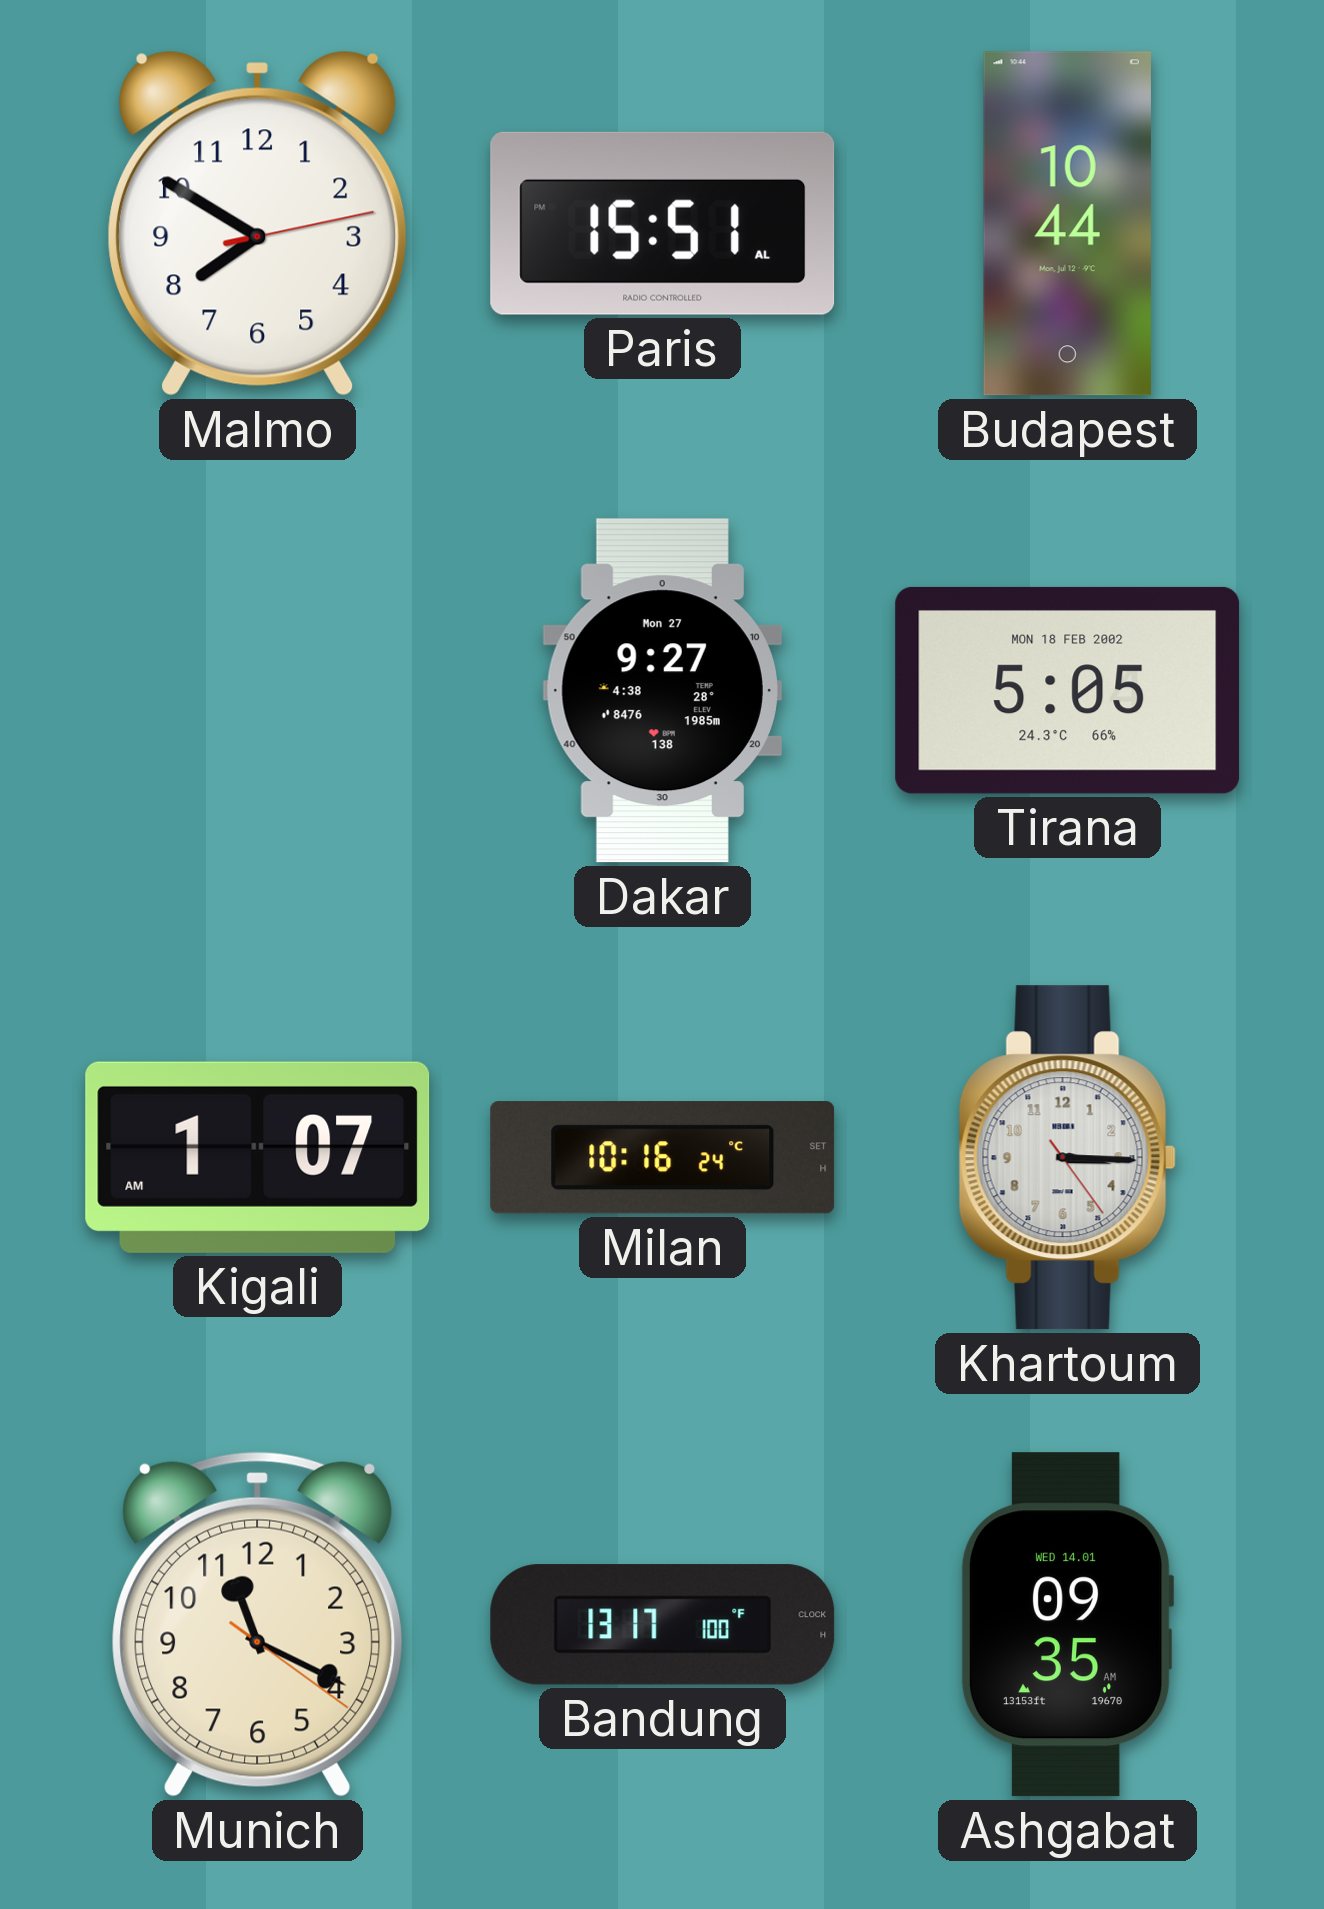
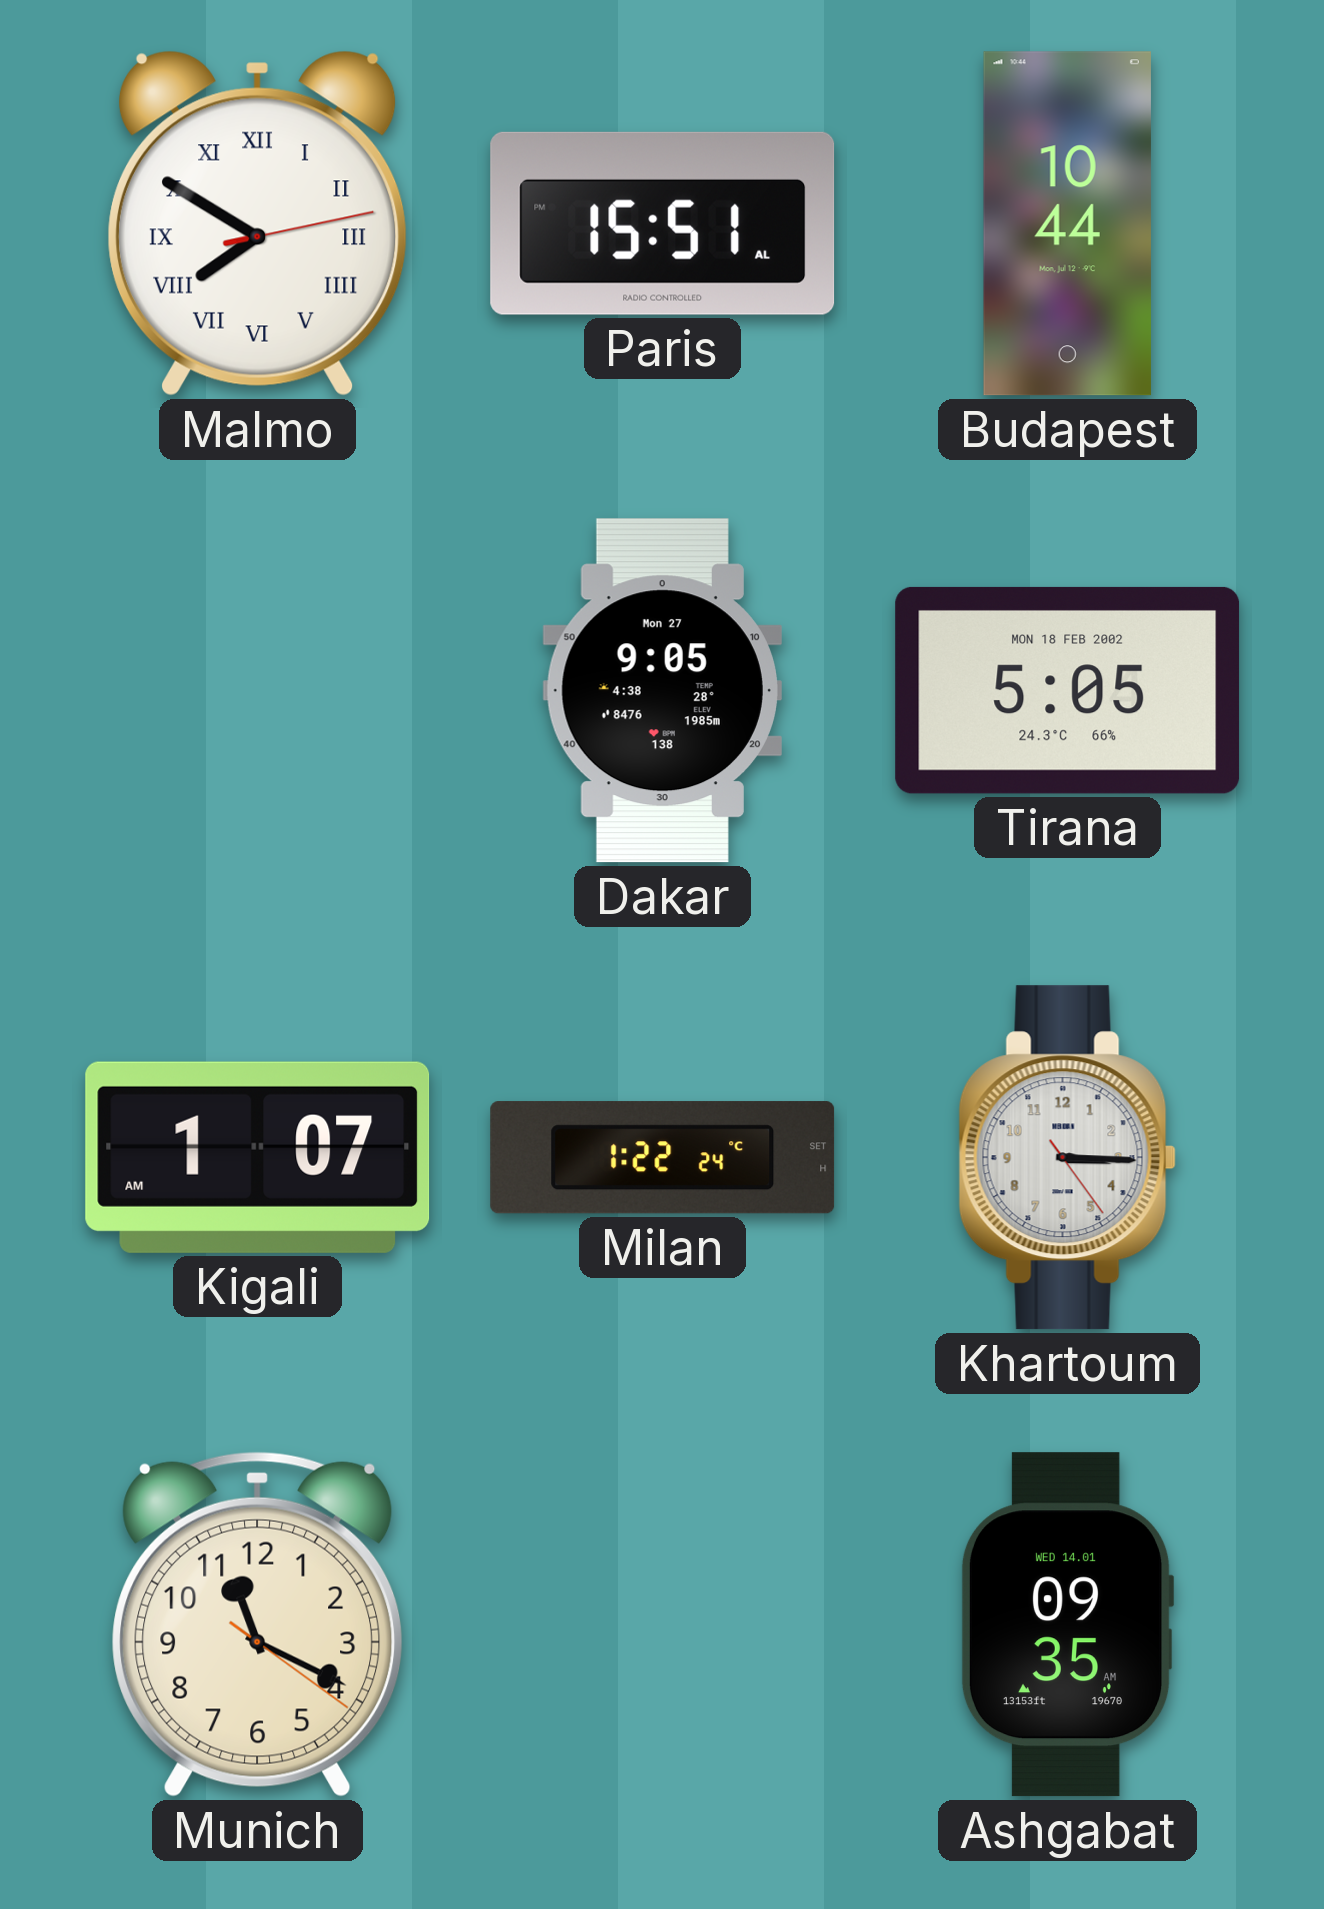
Malmo numerals: Arabic -> Roman (257, 223)
Dakar: 9:27 -> 9:05 (662, 691)
Milan: 10:16 -> 1:22 (663, 1158)
Bandung: 13:17 -> none (663, 1625)
